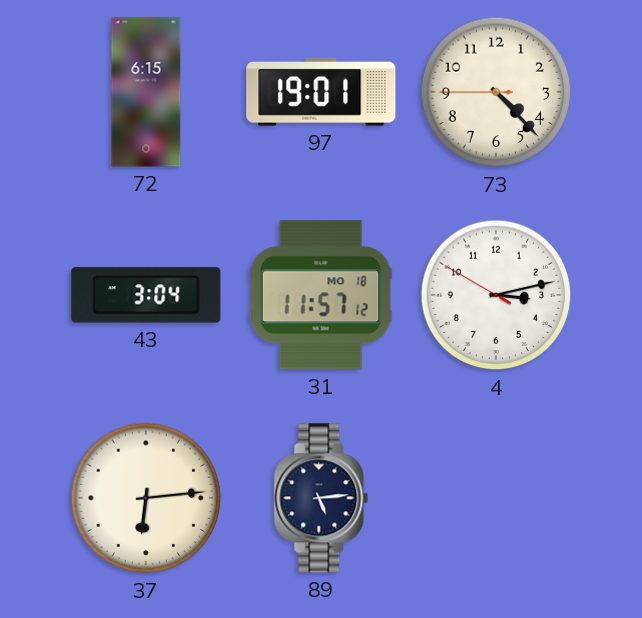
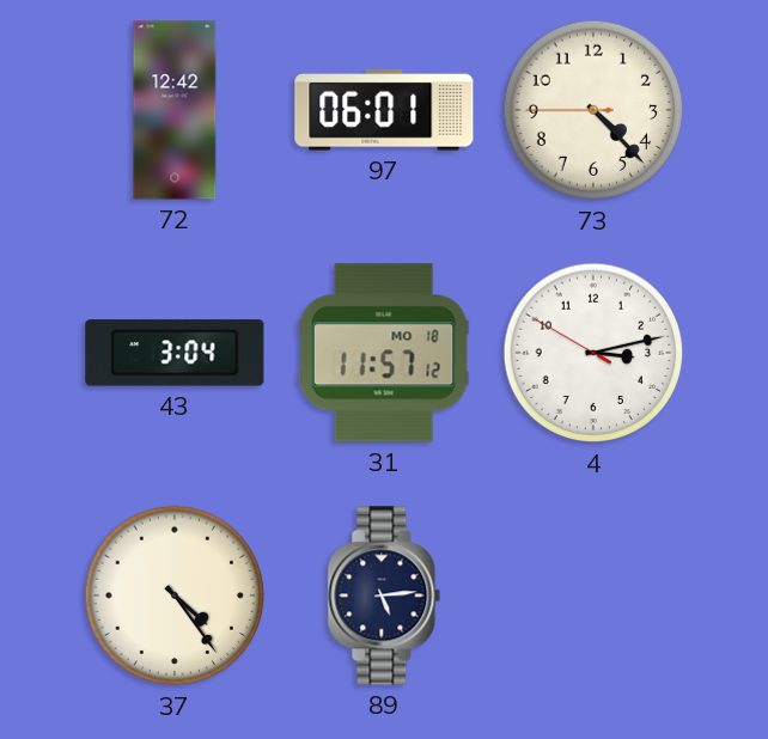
72: 6:15 -> 12:42 (175, 110)
97: 19:01 -> 06:01 (384, 110)
37: 6:14 -> 4:24 (175, 596)
